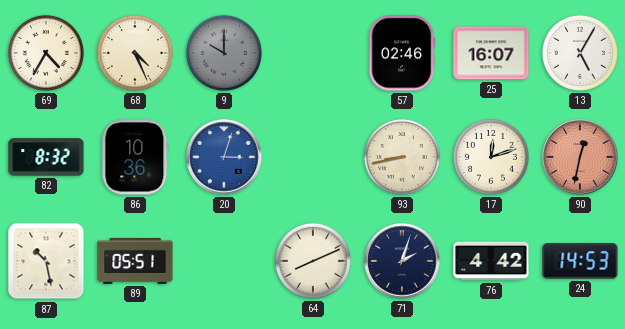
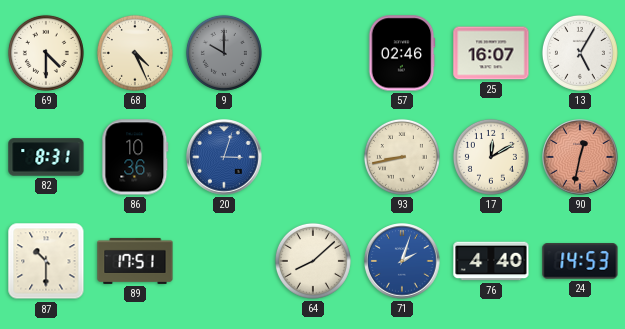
69: 4:35 -> 4:30 (46, 53)
82: 8:32 -> 8:31 (46, 157)
17: 12:12 -> 12:10 (491, 157)
87: 10:28 -> 10:30 (46, 261)
89: 05:51 -> 17:51 (135, 261)
64: 8:11 -> 8:08 (313, 261)
71 dial: navy -> blue (402, 261)
76: 4:42 -> 4:40 (491, 261)
